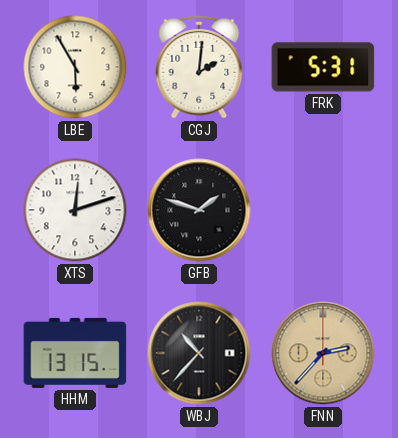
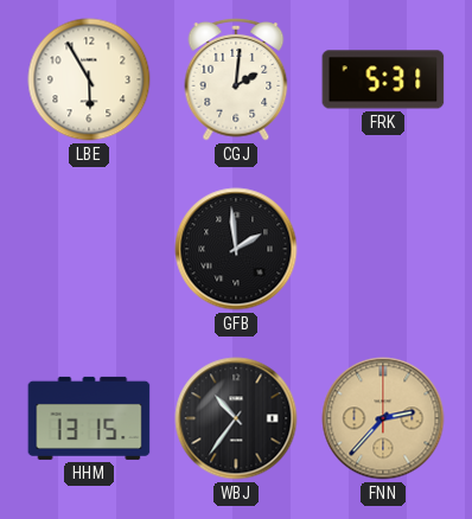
XTS: 12:12 -> none (75, 210)
GFB: 1:48 -> 1:59 (236, 249)
WBJ: 10:37 -> 10:36 (236, 418)
